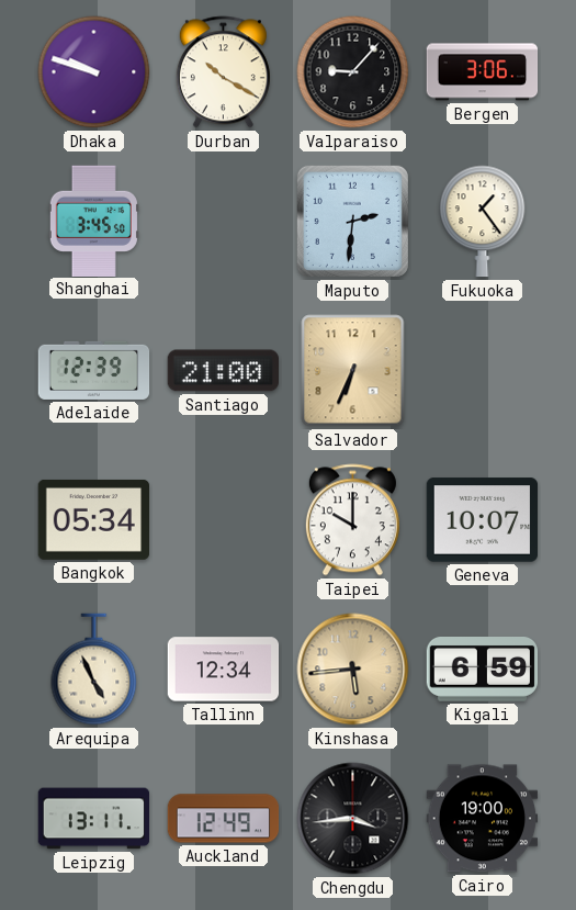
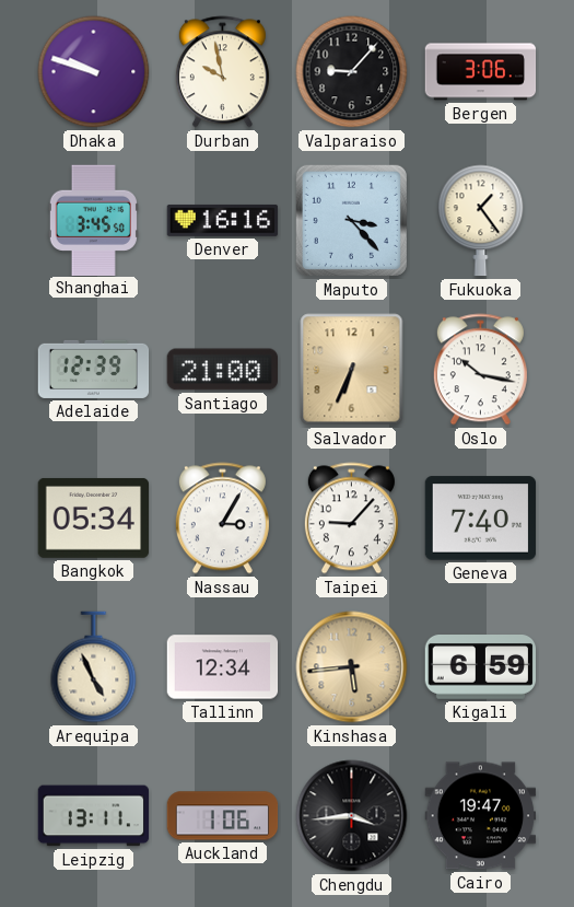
Durban: 10:20 -> 9:58 (222, 72)
Denver: none -> 16:16 (223, 220)
Maputo: 2:31 -> 3:23 (351, 220)
Oslo: none -> 10:17 (480, 370)
Nassau: none -> 3:05 (222, 519)
Taipei: 10:00 -> 9:07 (351, 519)
Geneva: 10:07 -> 7:40 (481, 519)
Auckland: 12:49 -> 1:06 (223, 816)
Cairo: 19:00 -> 19:47 (481, 816)
